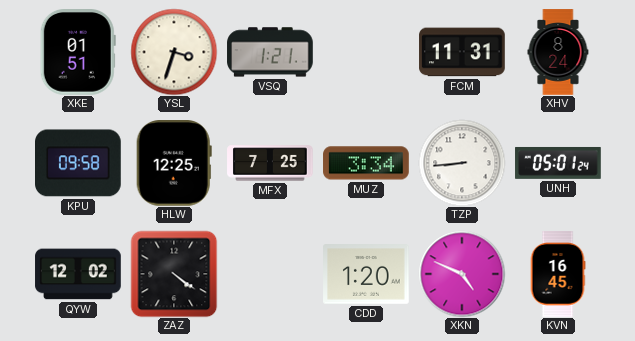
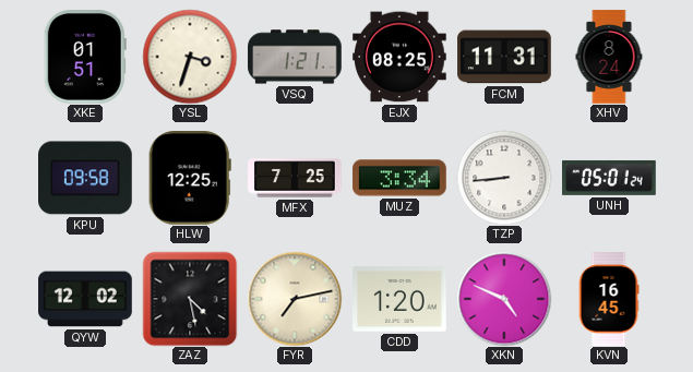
EJX: none -> 08:25 (399, 57)
ZAZ: 4:21 -> 4:28 (190, 299)
FYR: none -> 7:13 (295, 299)
